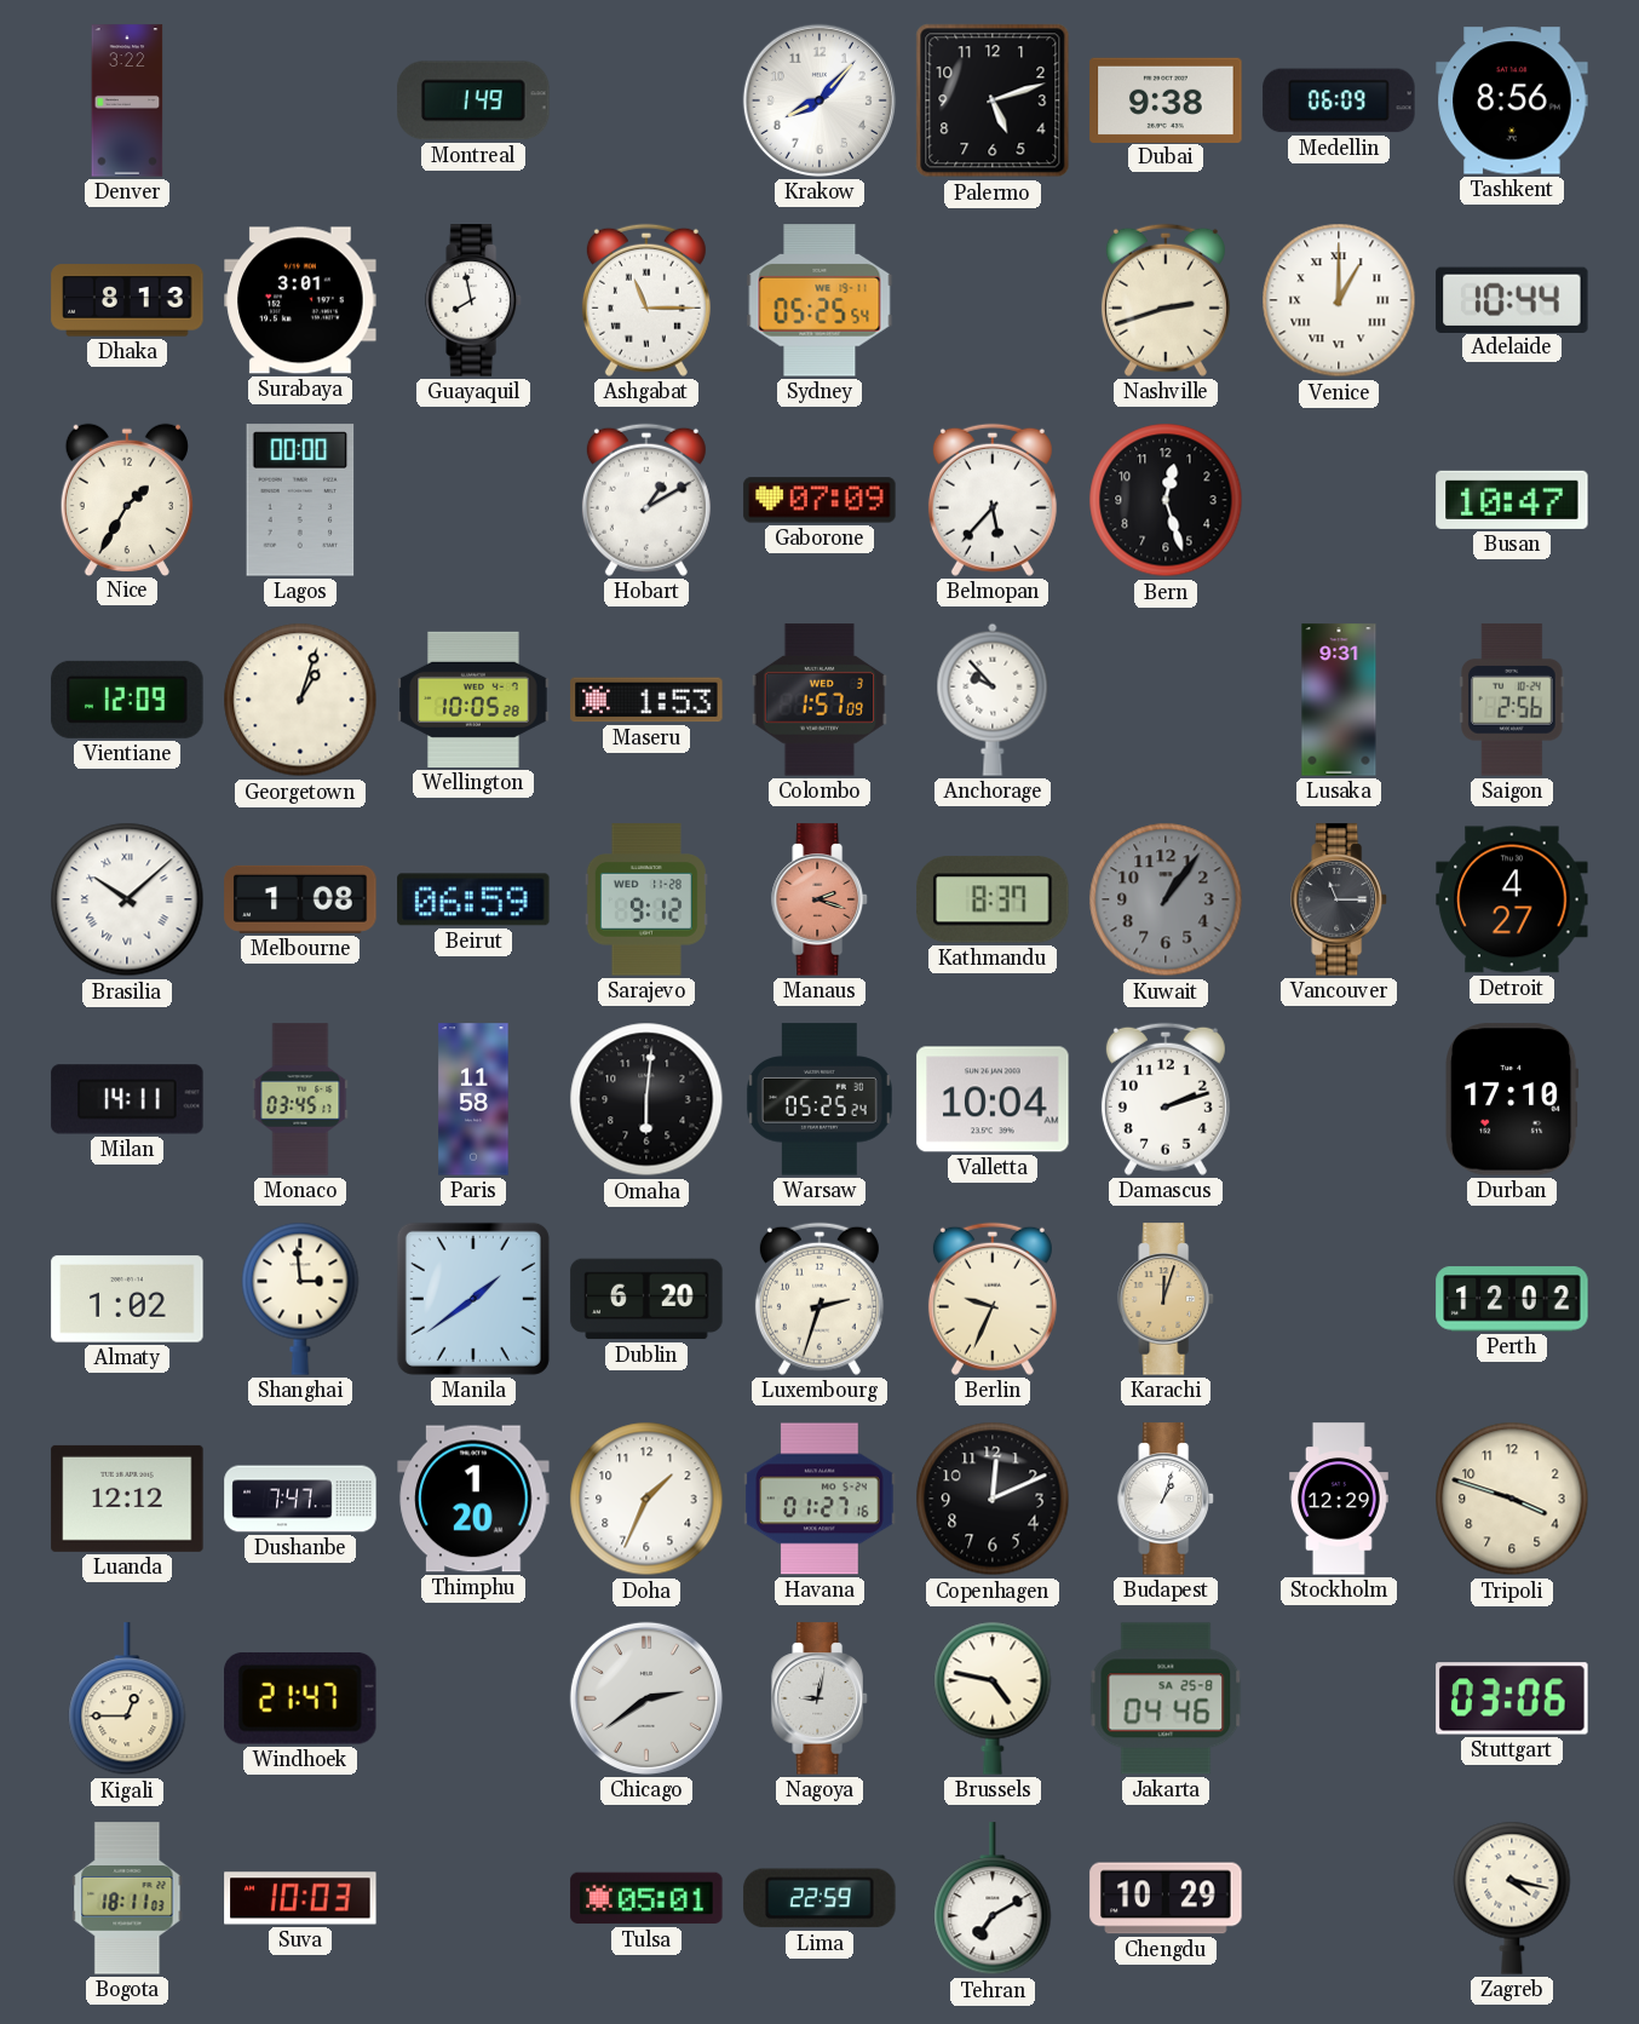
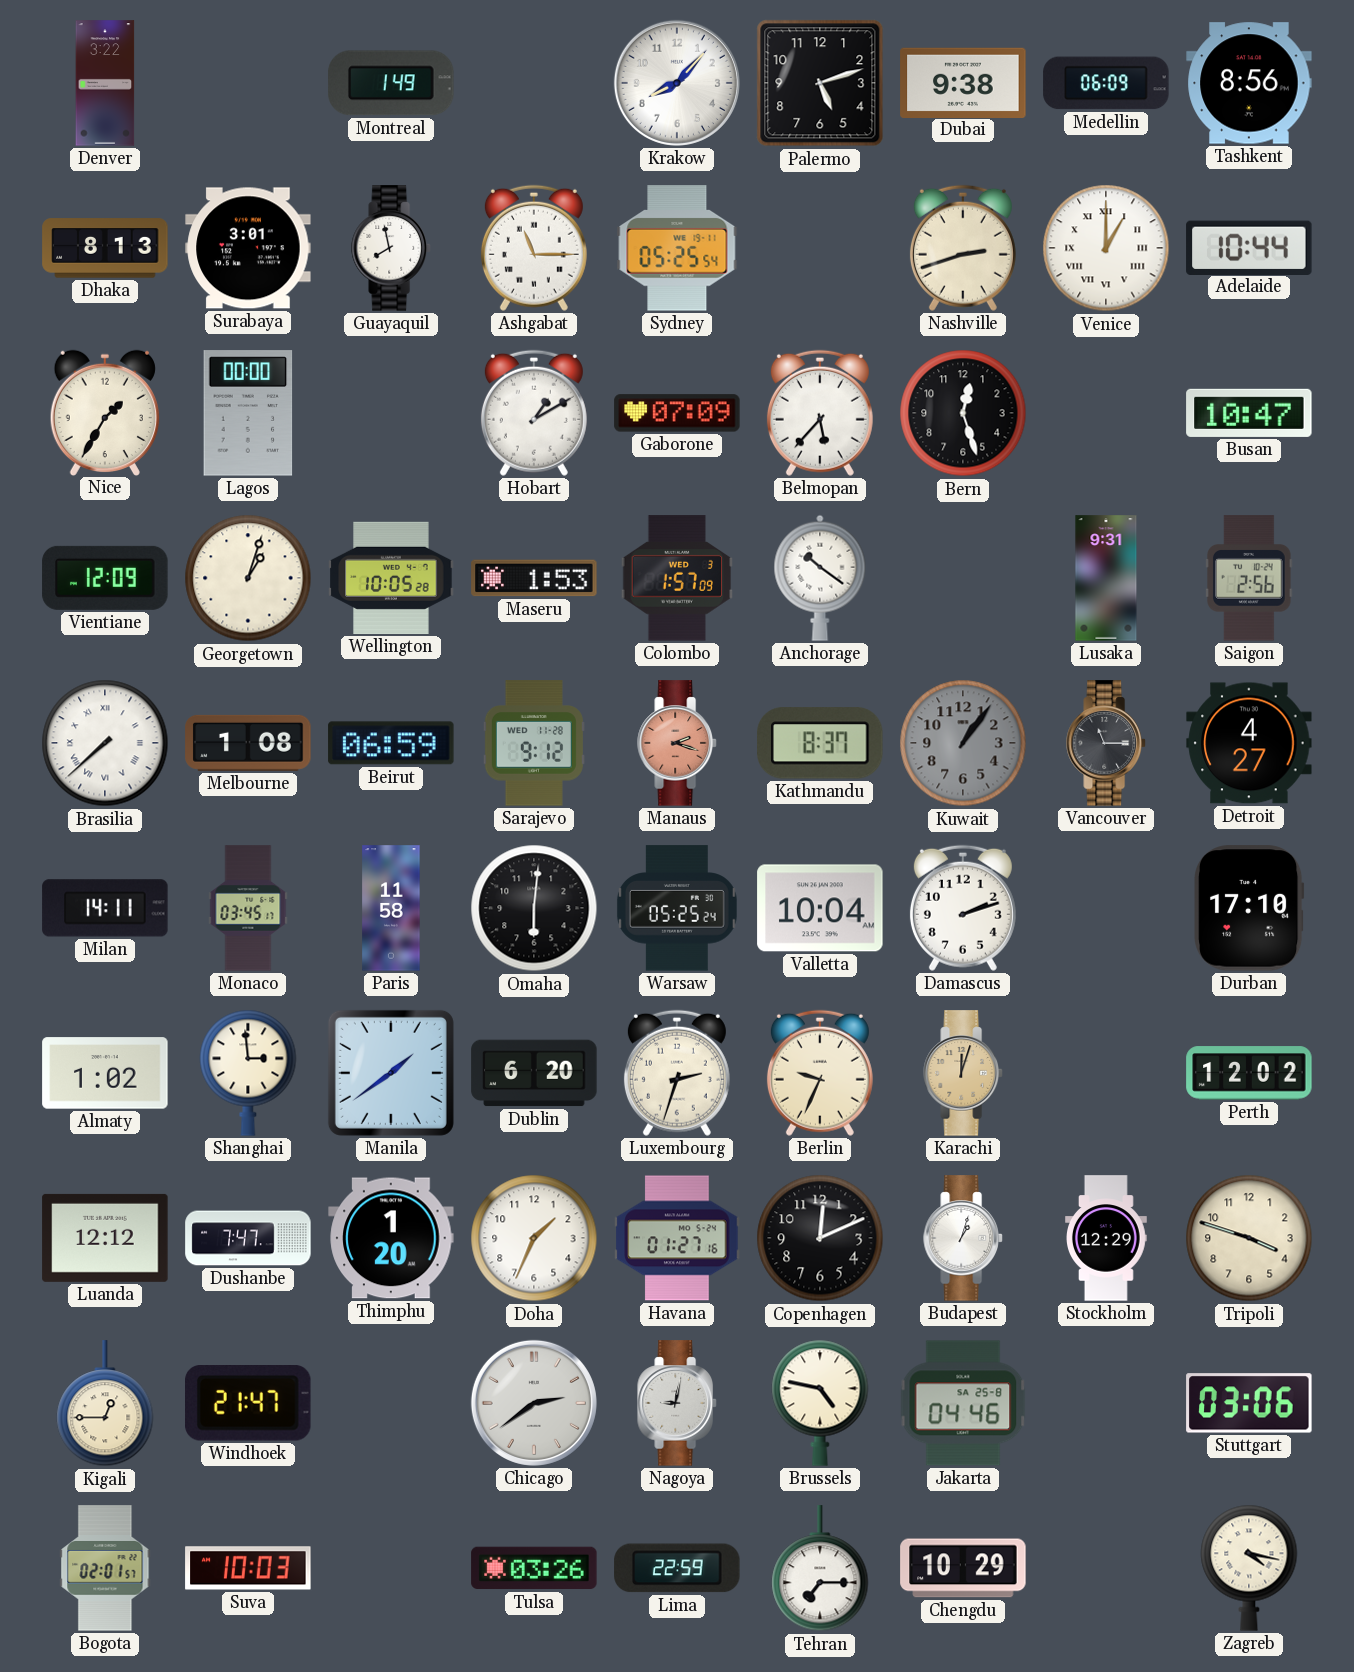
Anchorage: 9:53 -> 10:21 (820, 578)
Brasilia: 10:08 -> 7:38 (105, 743)
Bogota: 18:11 -> 02:01 (105, 1568)
Tulsa: 05:01 -> 03:26 (534, 1568)
Tehran: 7:10 -> 7:15 (820, 1569)
